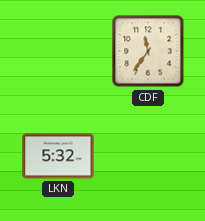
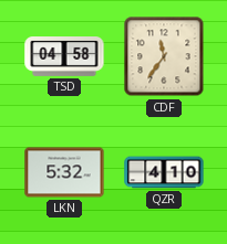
TSD: none -> 04:58 (64, 57)
QZR: none -> 4:10 (164, 172)
